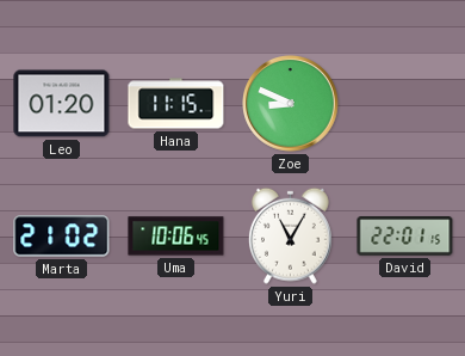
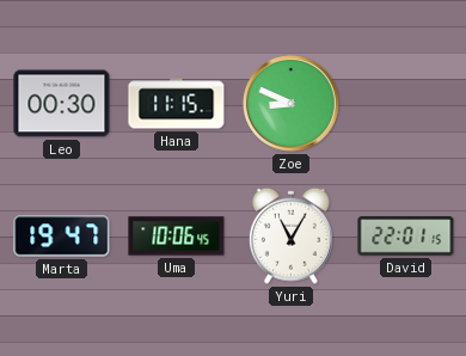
Leo: 01:20 -> 00:30 (62, 104)
Marta: 21:02 -> 19:47 (62, 237)
